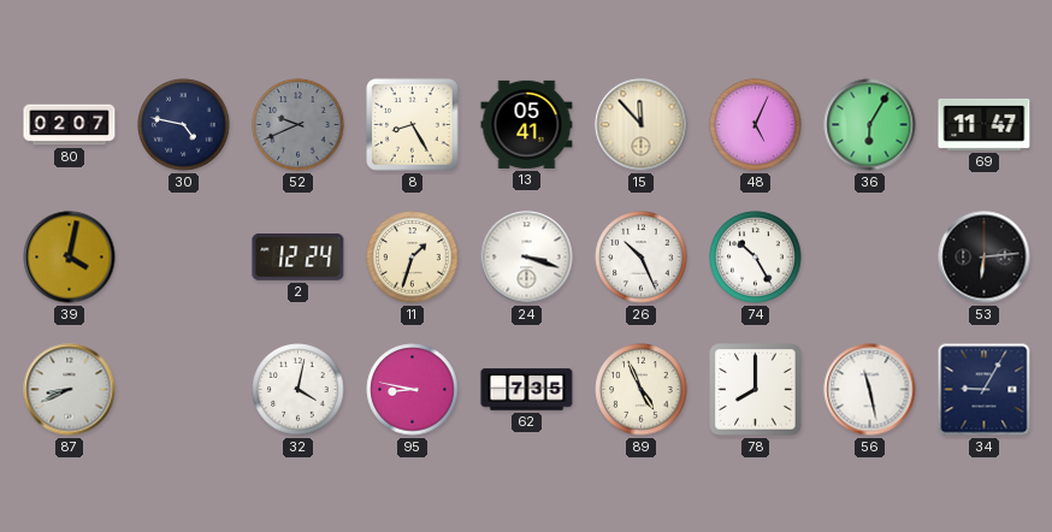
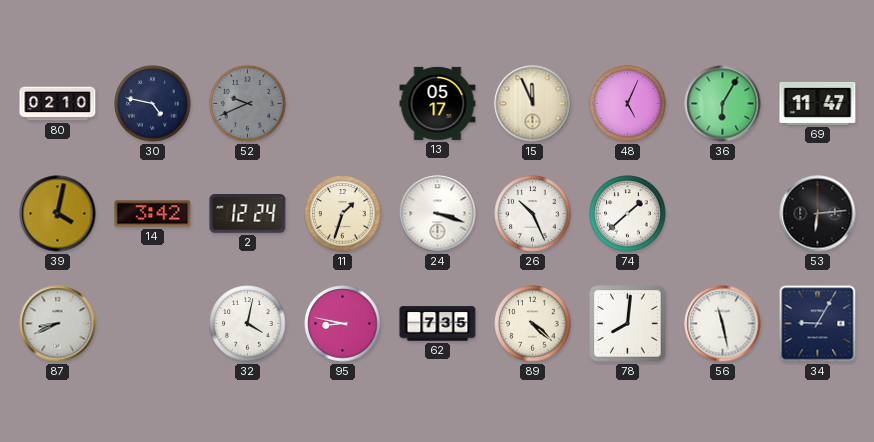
80: 02:07 -> 02:10 (58, 104)
8: 8:25 -> none (413, 125)
13: 05:41 -> 05:17 (438, 103)
15: 11:53 -> 11:56 (533, 104)
14: none -> 3:42 (153, 214)
74: 10:25 -> 1:38 (628, 214)
89: 4:56 -> 4:22 (533, 324)
78: 8:00 -> 8:01 (628, 324)
